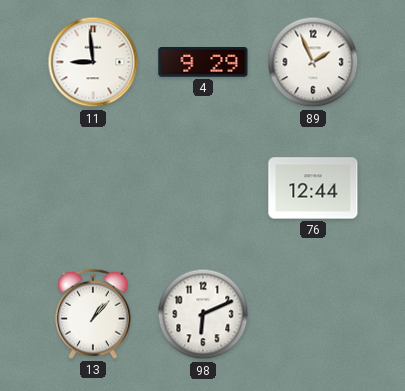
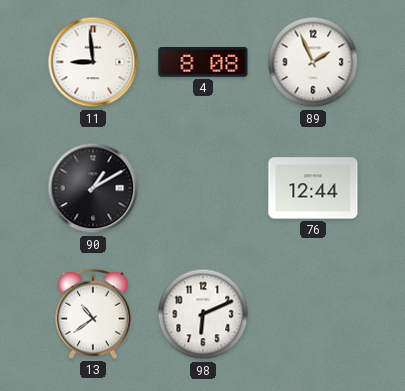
4: 9:29 -> 8:08 (203, 62)
90: none -> 1:10 (93, 188)
13: 1:07 -> 10:39 (93, 314)
